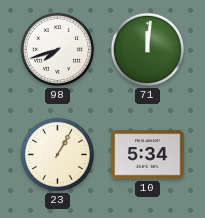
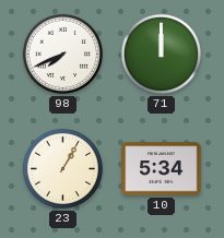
98: 7:42 -> 7:41 (62, 53)
71: 12:01 -> 12:00 (161, 53)
